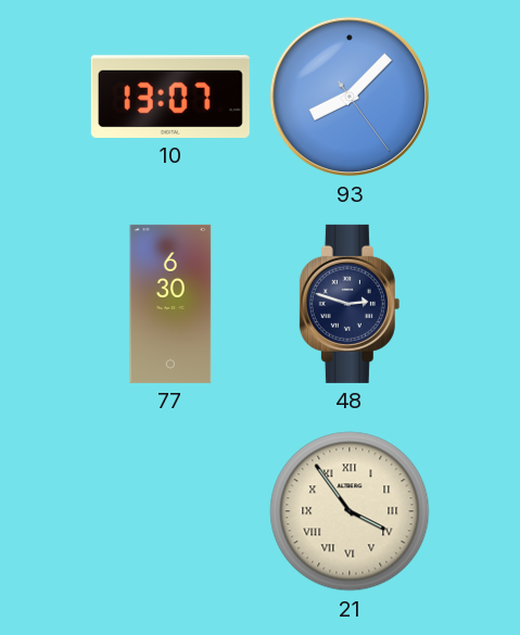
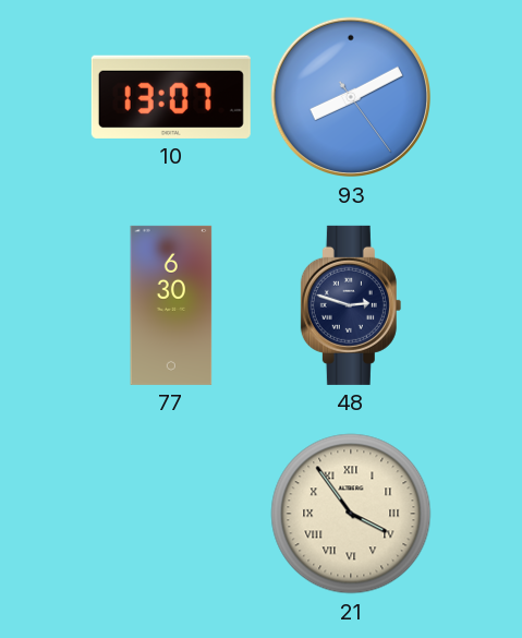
93: 8:07 -> 8:10 (351, 97)
